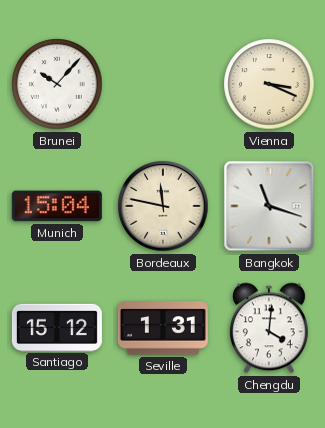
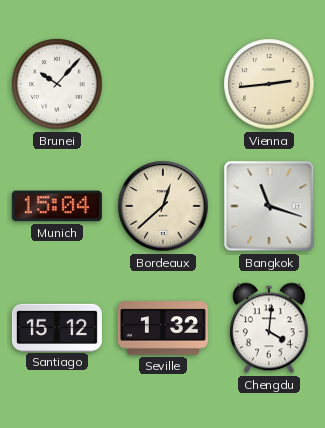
Vienna: 3:19 -> 2:44 (269, 84)
Bordeaux: 11:47 -> 12:38 (163, 206)
Seville: 1:31 -> 1:32 (163, 328)
